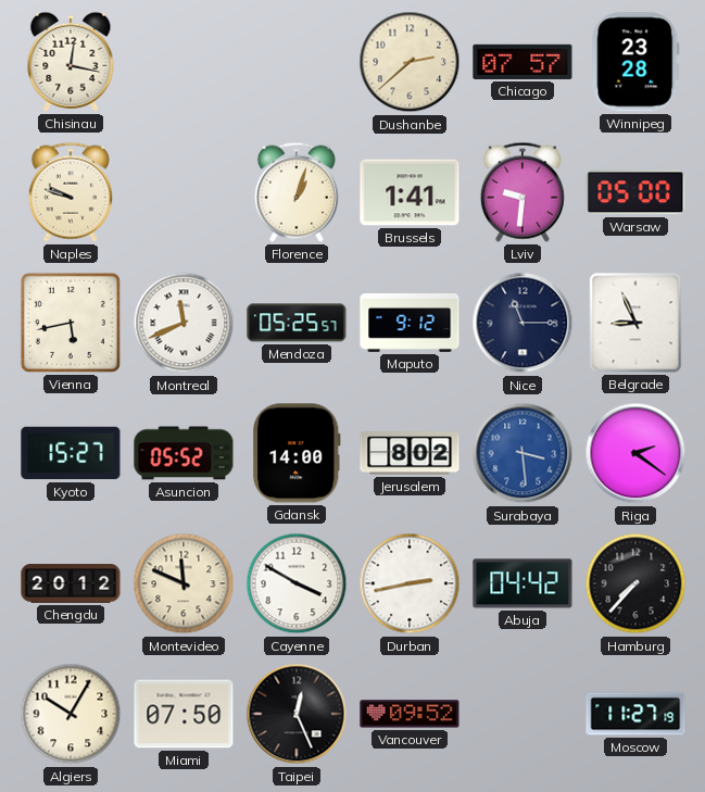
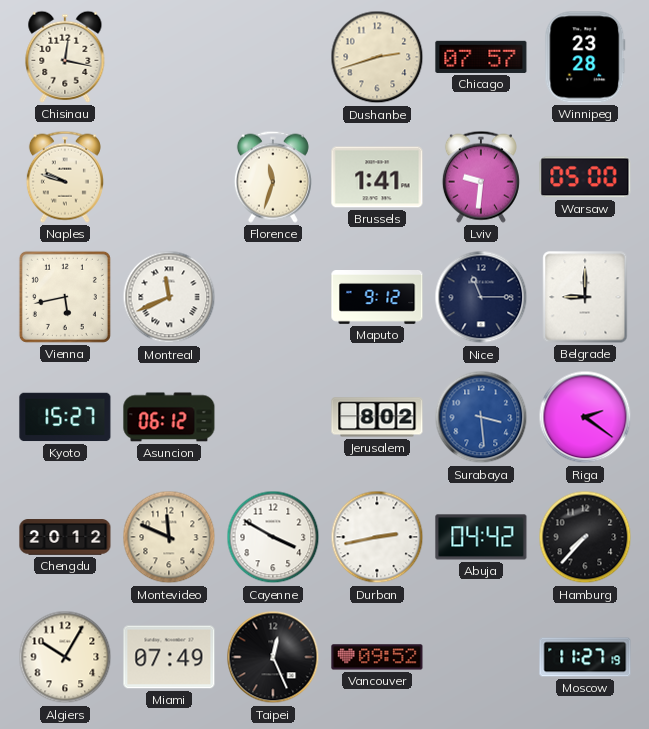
Dushanbe: 2:38 -> 2:42 (377, 57)
Florence: 1:03 -> 11:33 (273, 177)
Mendoza: 05:25 -> none (297, 323)
Belgrade: 8:56 -> 9:00 (585, 297)
Asuncion: 05:52 -> 06:12 (169, 417)
Gdansk: 14:00 -> none (298, 453)
Miami: 07:50 -> 07:49 (169, 657)
